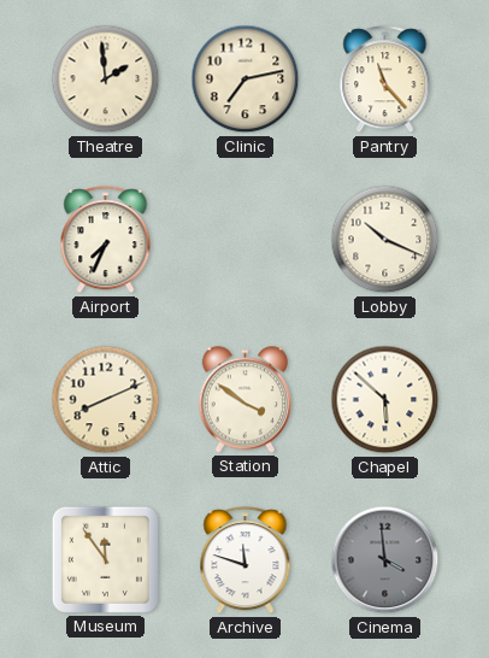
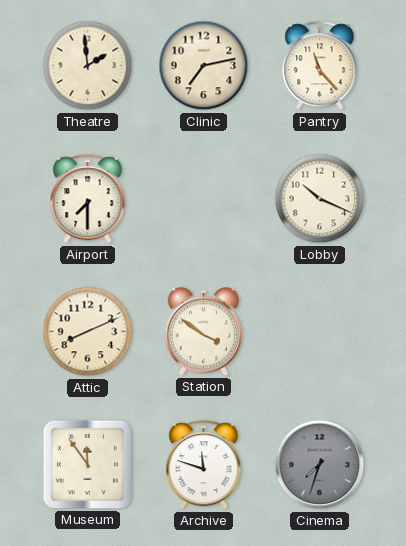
Airport: 7:34 -> 7:30 (88, 199)
Chapel: 5:52 -> none (385, 400)
Cinema: 3:59 -> 7:33 (320, 465)
